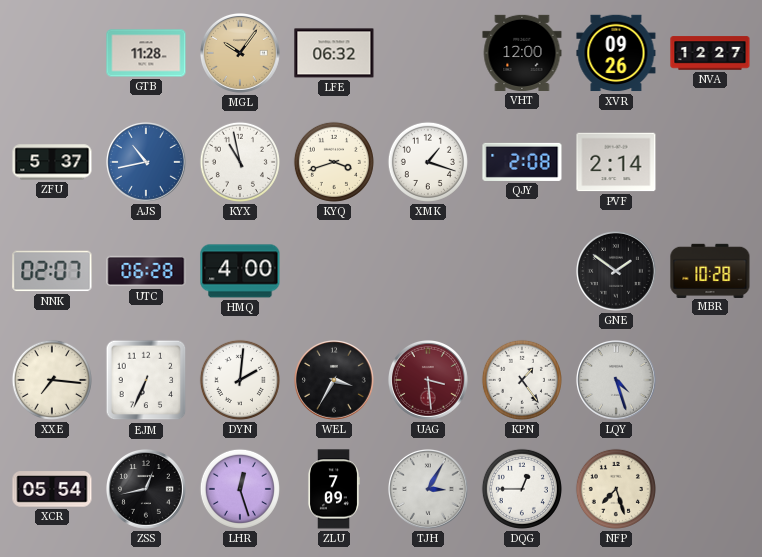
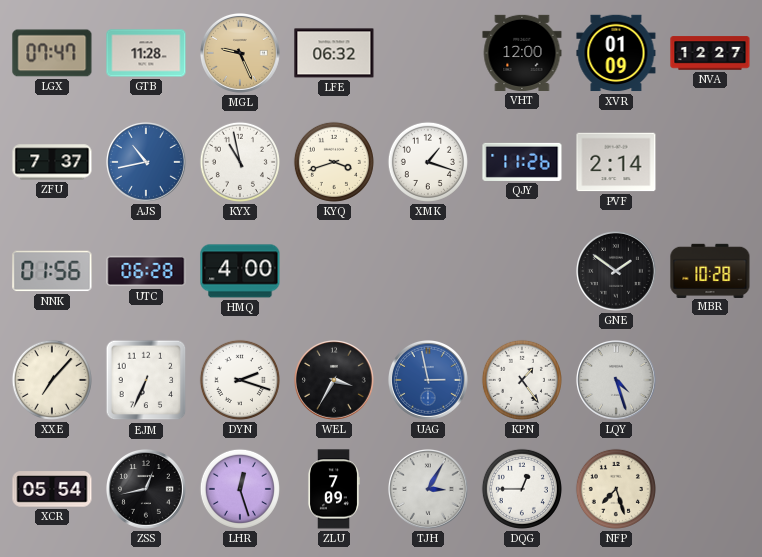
LGX: none -> 07:47 (52, 53)
MGL: 10:06 -> 9:26 (241, 54)
XVR: 09:26 -> 01:09 (616, 53)
ZFU: 5:37 -> 7:37 (52, 162)
QJY: 2:08 -> 11:26 (522, 162)
NNK: 02:07 -> 01:56 (52, 271)
XXE: 7:16 -> 7:07 (52, 380)
DYN: 2:01 -> 2:18 (240, 380)
UAG: 3:29 -> 2:58 (429, 381)
UAG dial: burgundy -> blue (429, 381)
